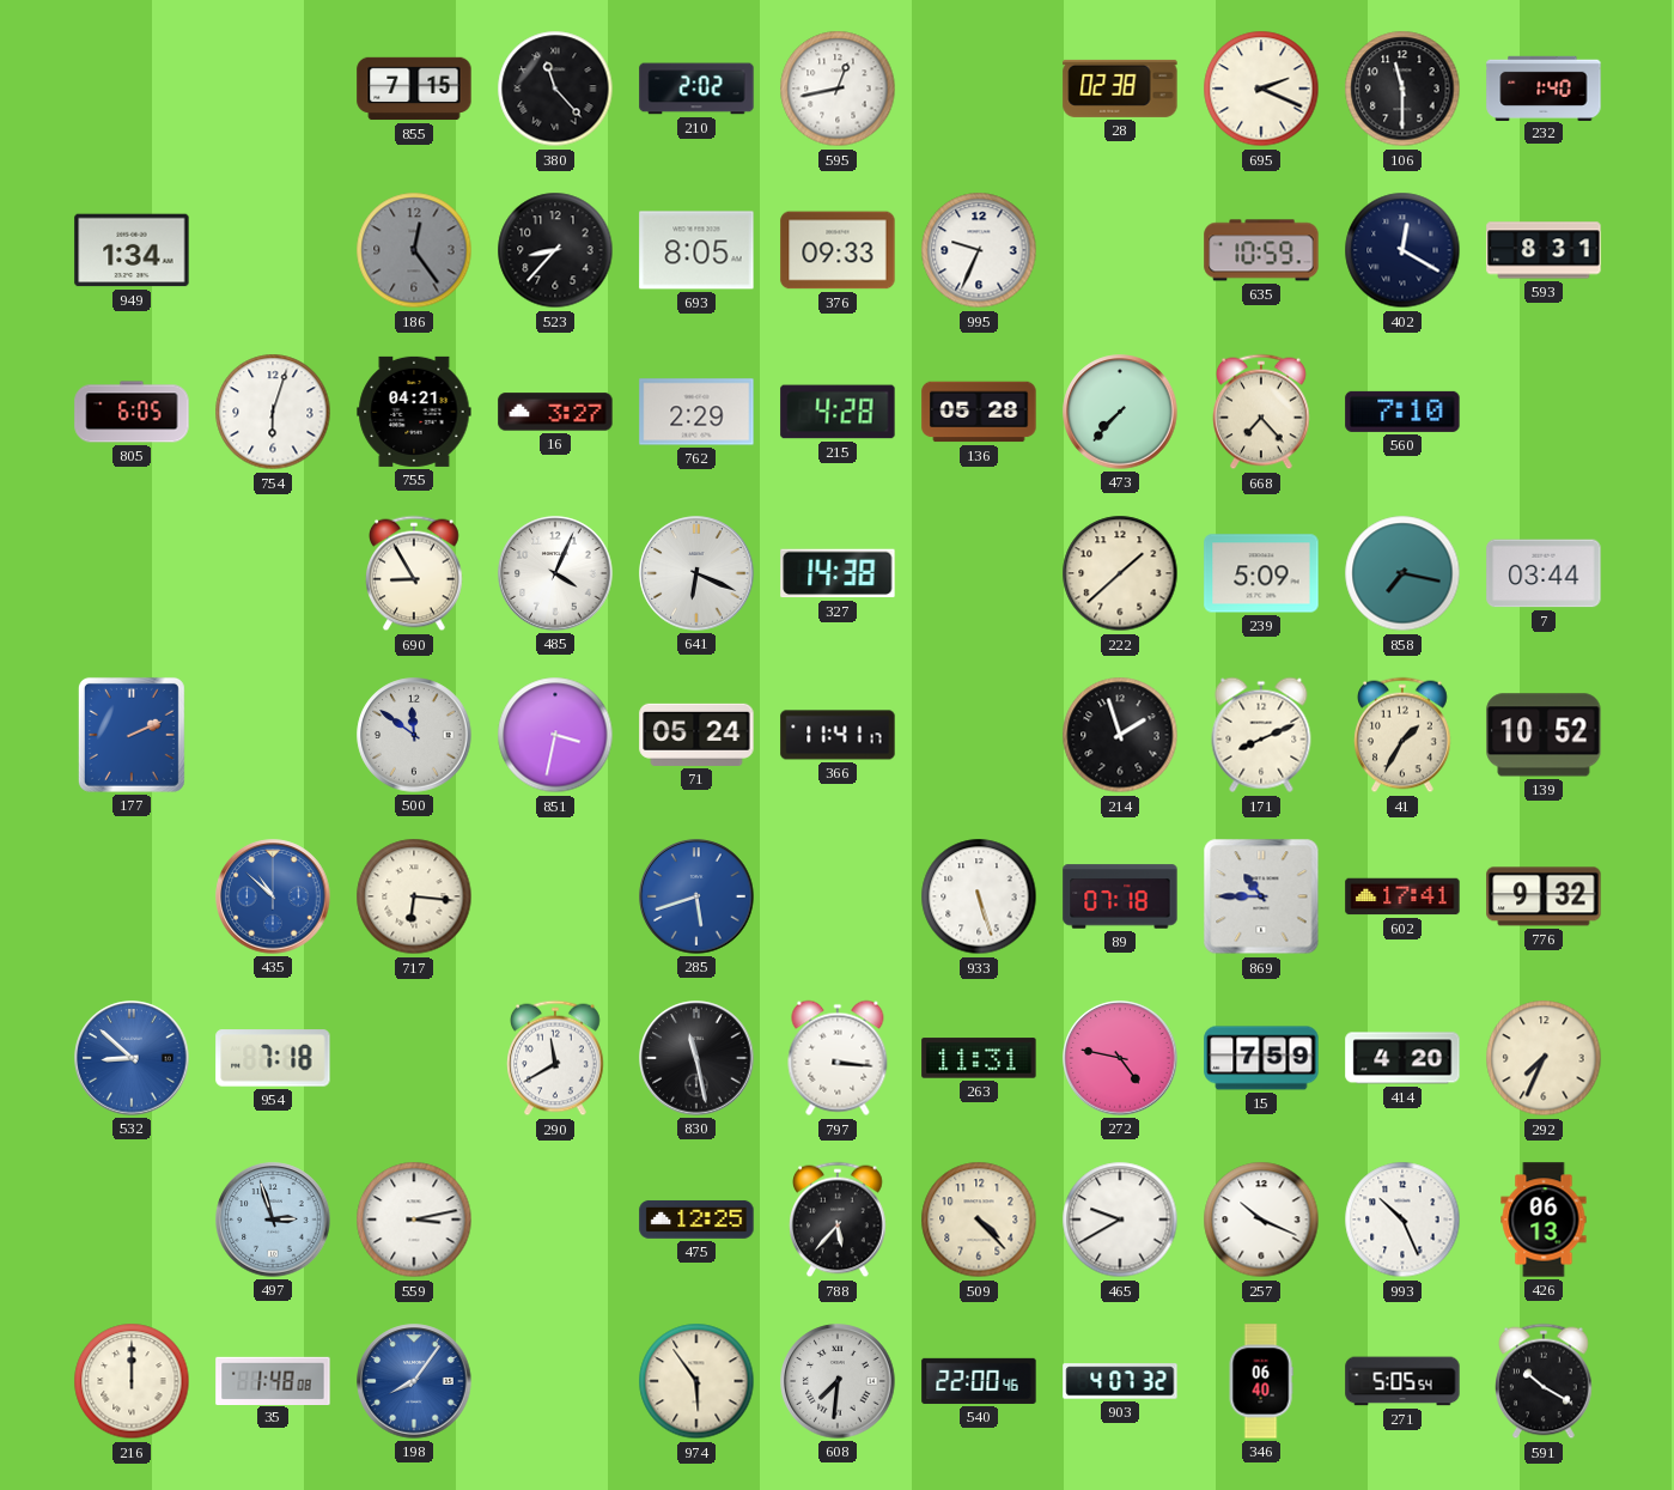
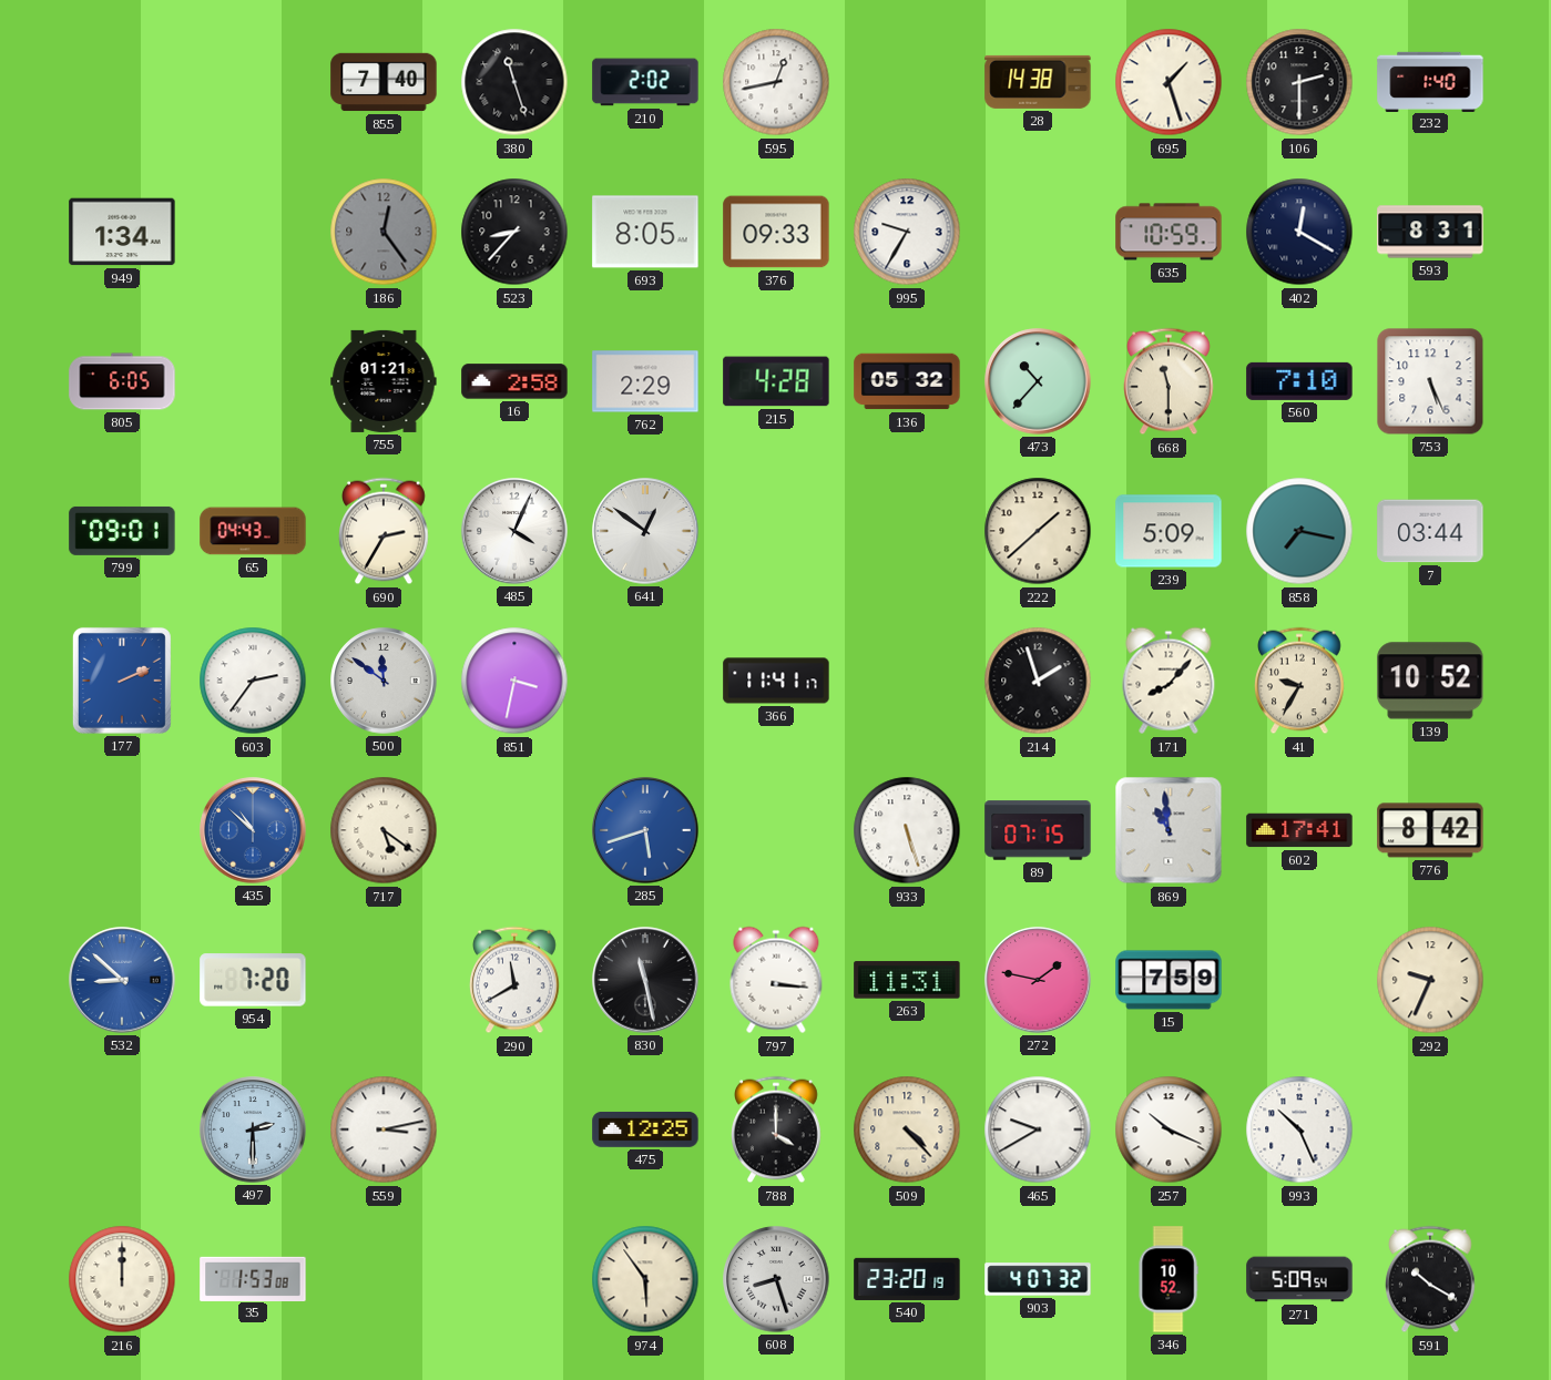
855: 7:15 -> 7:40 (384, 82)
380: 11:23 -> 11:27 (514, 82)
28: 02:38 -> 14:38 (1038, 82)
695: 2:19 -> 1:27 (1169, 82)
106: 11:30 -> 2:30 (1299, 82)
995: 9:34 -> 9:35 (907, 232)
754: 6:03 -> none (273, 412)
755: 04:21 -> 01:21 (384, 381)
16: 3:27 -> 2:58 (514, 381)
136: 05:28 -> 05:32 (907, 381)
473: 7:37 -> 10:37 (1038, 381)
668: 7:23 -> 11:30 (1170, 381)
753: none -> 5:26 (1430, 381)
799: none -> 09:01 (122, 531)
65: none -> 04:43 (253, 531)
690: 8:55 -> 2:35 (385, 531)
641: 6:19 -> 12:51 (645, 531)
327: 14:38 -> none (838, 573)
603: none -> 2:36 (253, 681)
71: 05:24 -> none (696, 735)
171: 8:11 -> 8:07 (1169, 681)
41: 1:35 -> 9:35 (1300, 681)
717: 6:16 -> 5:21 (384, 830)
89: 07:18 -> 07:15 (1038, 830)
869: 10:45 -> 10:59 (1169, 830)
776: 9:32 -> 8:42 (1430, 830)
954: 7:18 -> 7:20 (253, 980)
272: 4:47 -> 1:47 (1038, 980)
414: 4:20 -> none (1402, 1058)
292: 7:34 -> 9:34 (1430, 980)
497: 2:57 -> 2:30 (253, 1129)
788: 5:37 -> 4:00 (777, 1129)
426: 06:13 -> none (1544, 1220)
35: 1:48 -> 1:53 (253, 1278)
198: 8:06 -> none (414, 1381)
608: 7:31 -> 8:27 (776, 1279)
540: 22:00 -> 23:20 (907, 1279)
346: 06:40 -> 10:52 (1169, 1279)
271: 5:05 -> 5:09 (1299, 1279)
